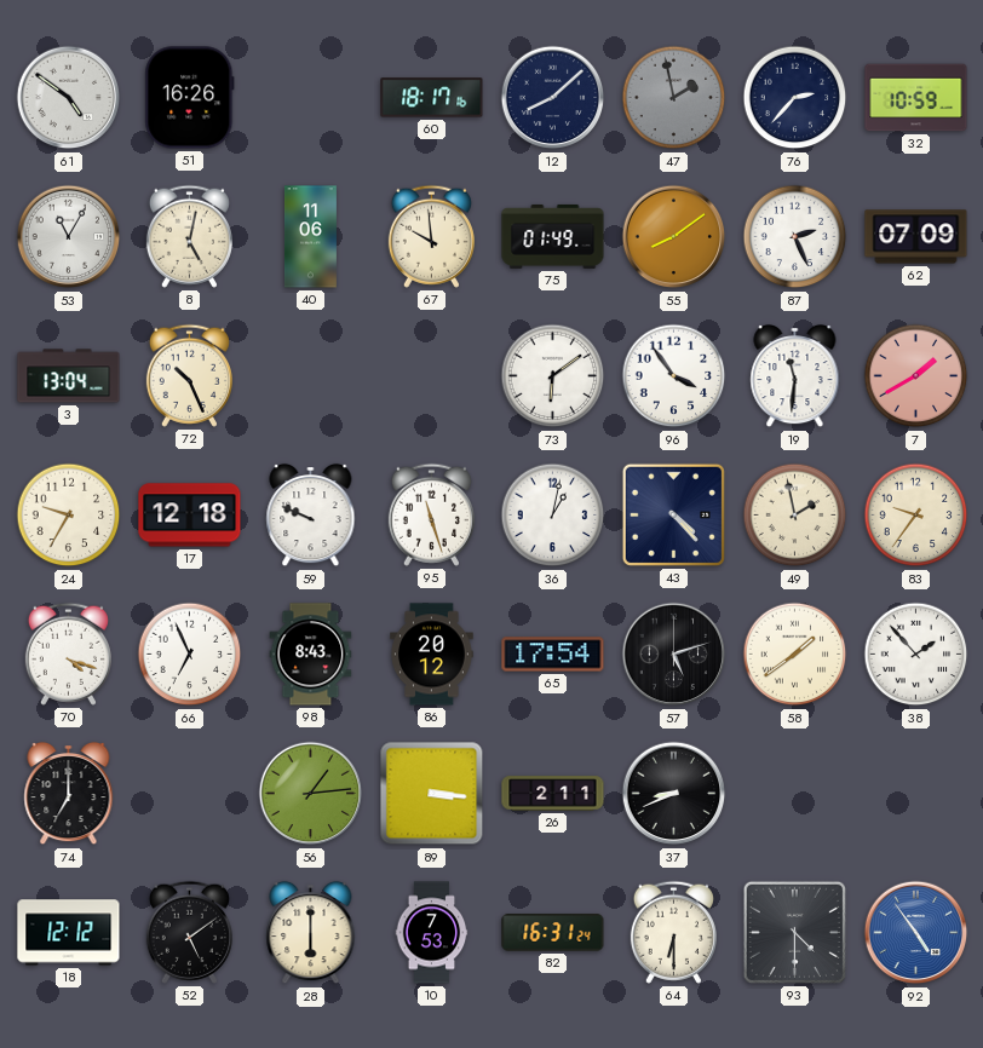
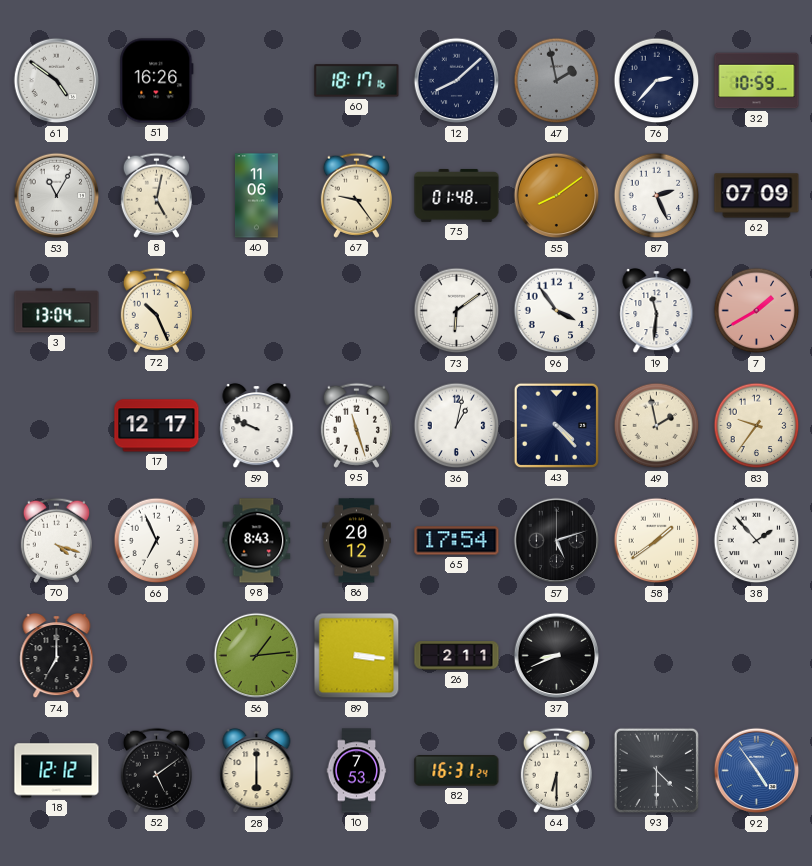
67: 9:59 -> 9:24 (356, 195)
75: 01:49 -> 01:48 (457, 195)
24: 9:35 -> none (69, 516)
17: 12:18 -> 12:17 (157, 426)
